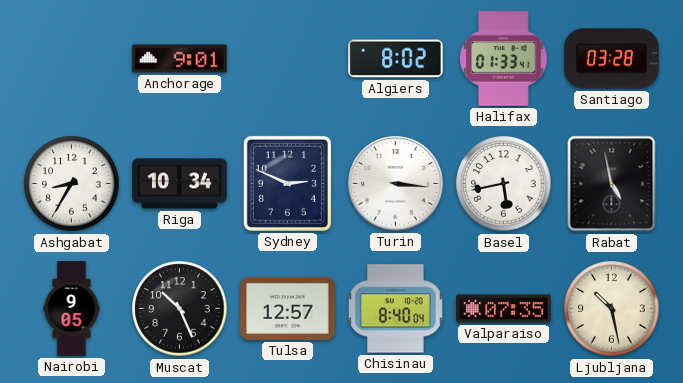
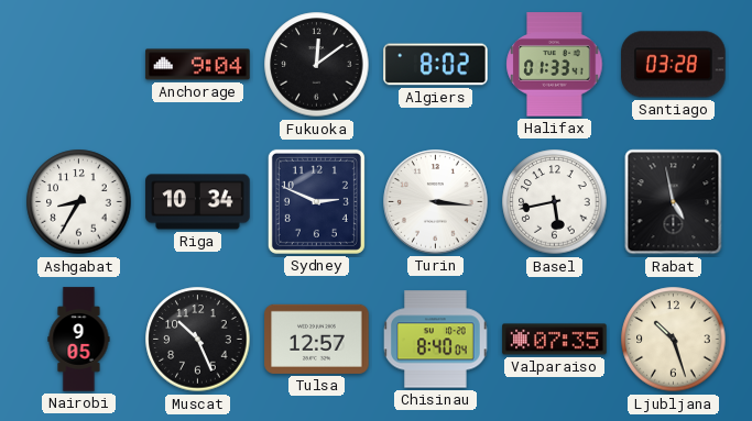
Anchorage: 9:01 -> 9:04 (198, 65)
Fukuoka: none -> 12:09 (317, 65)
Ljubljana: 10:28 -> 10:27 (674, 340)
